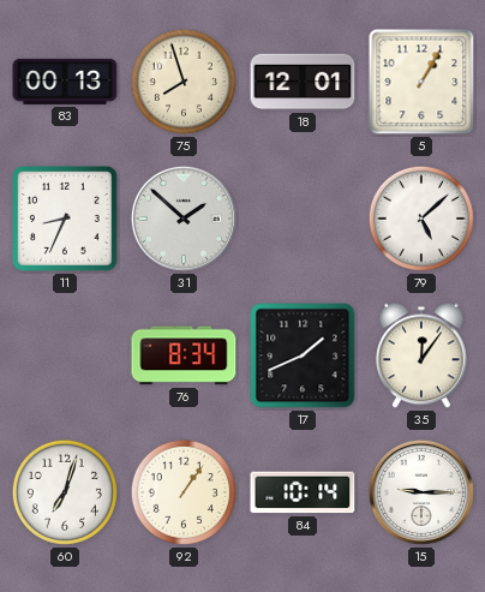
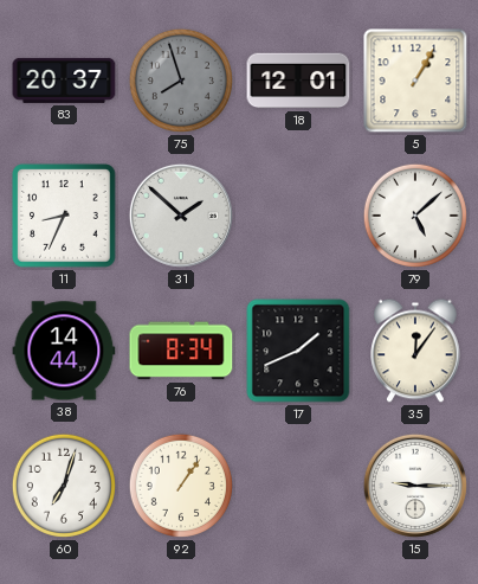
83: 00:13 -> 20:37 (64, 81)
75 dial: cream -> grey (181, 81)
38: none -> 14:44 (64, 351)
84: 10:14 -> none (303, 492)
